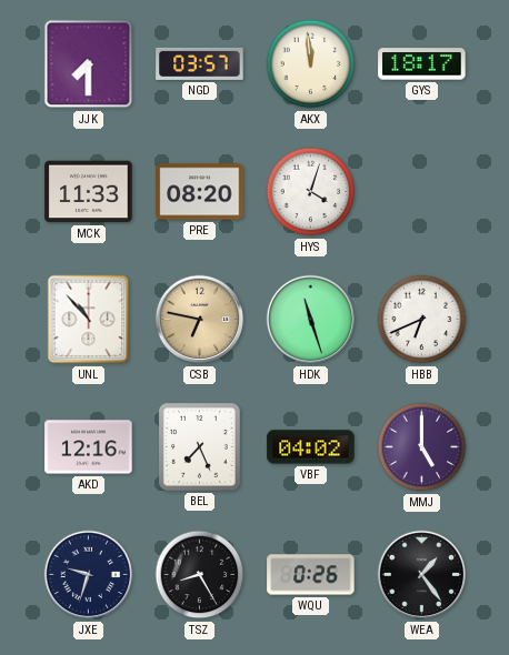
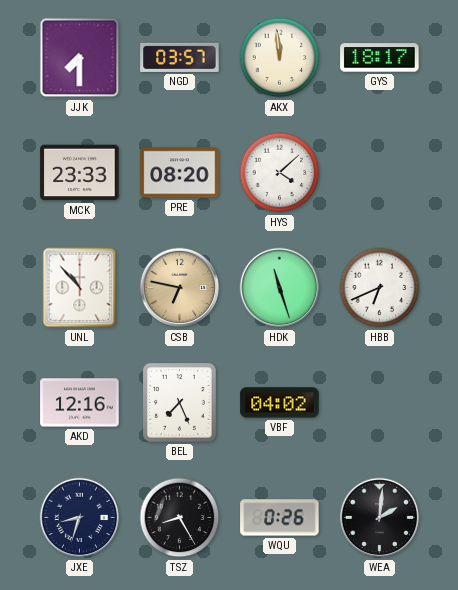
MCK: 11:33 -> 23:33 (80, 173)
HYS: 4:03 -> 4:08 (280, 173)
MMJ: 5:00 -> none (422, 447)
JXE: 9:33 -> 8:33 (80, 518)
WEA: 1:24 -> 2:01 (380, 518)
